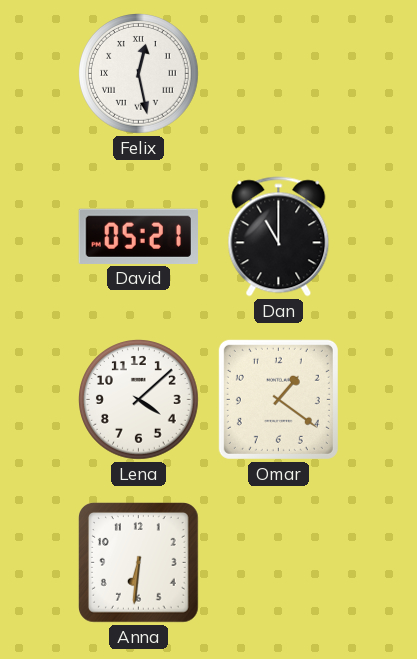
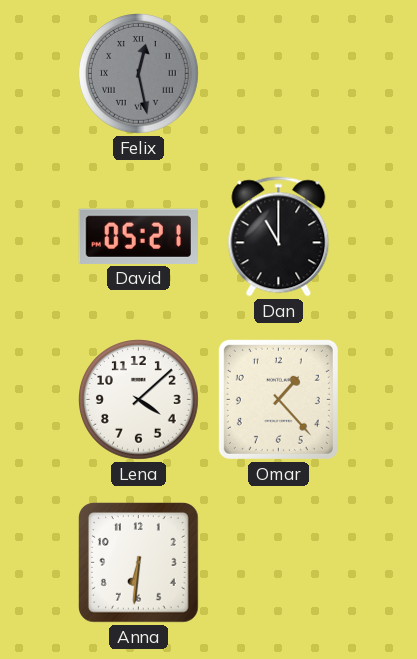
Felix dial: white -> grey (139, 74)
Omar: 1:21 -> 1:23 (278, 399)
